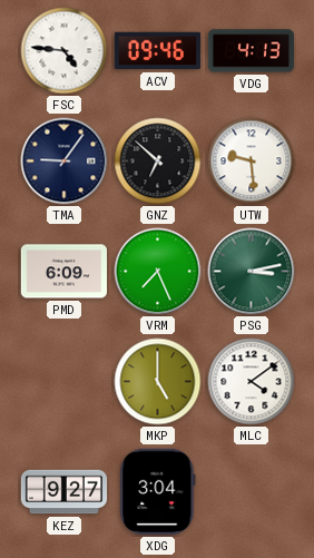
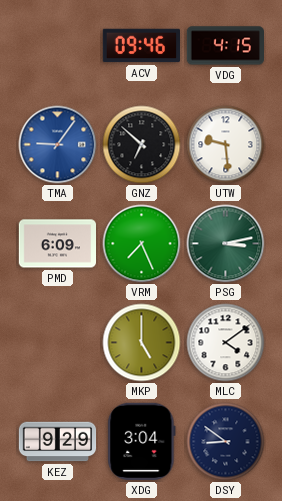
FSC: 4:46 -> none (65, 51)
VDG: 4:13 -> 4:15 (225, 46)
TMA dial: navy -> blue (58, 145)
KEZ: 9:27 -> 9:29 (58, 442)
DSY: none -> 8:51 (226, 442)
